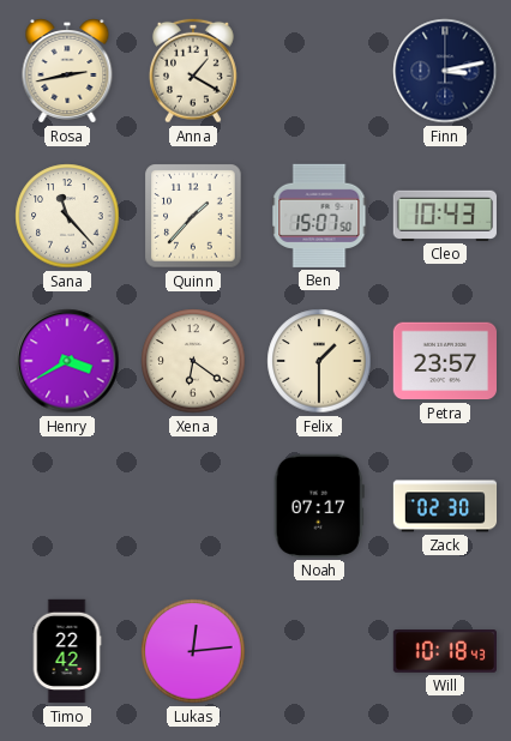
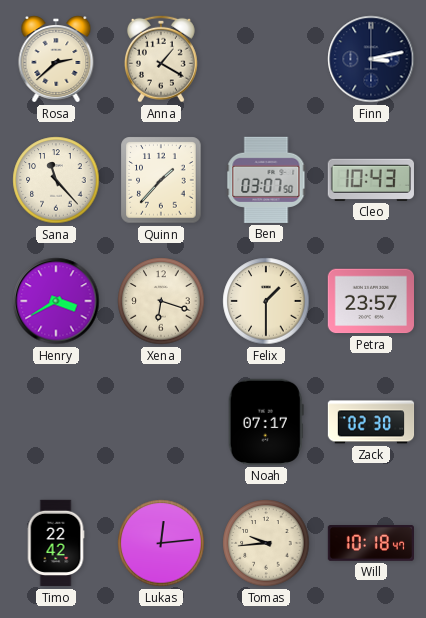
Rosa: 2:43 -> 2:38 (56, 59)
Ben: 15:07 -> 03:07 (266, 180)
Xena: 6:21 -> 6:18 (161, 301)
Tomas: none -> 9:44 (266, 543)
Will: 10:18:43 -> 10:18:47 (370, 544)
